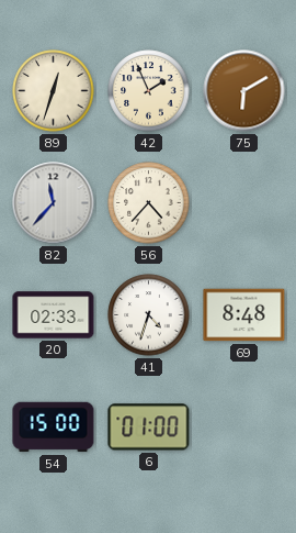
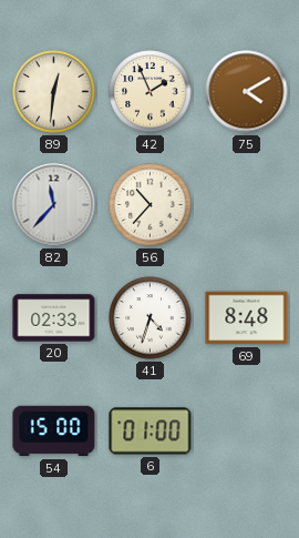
89: 12:33 -> 12:31 (54, 92)
75: 6:10 -> 4:10 (247, 92)
56: 4:37 -> 10:37 (151, 205)
